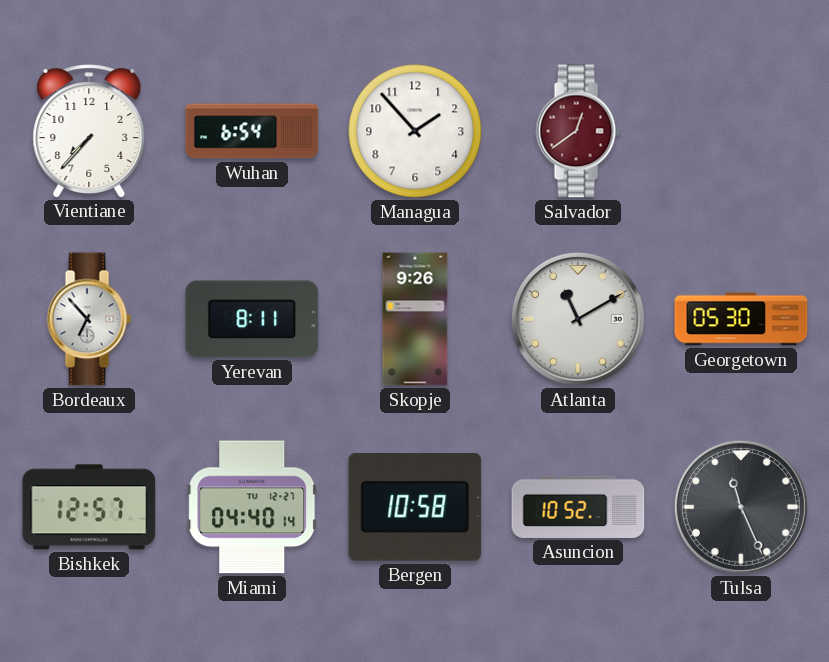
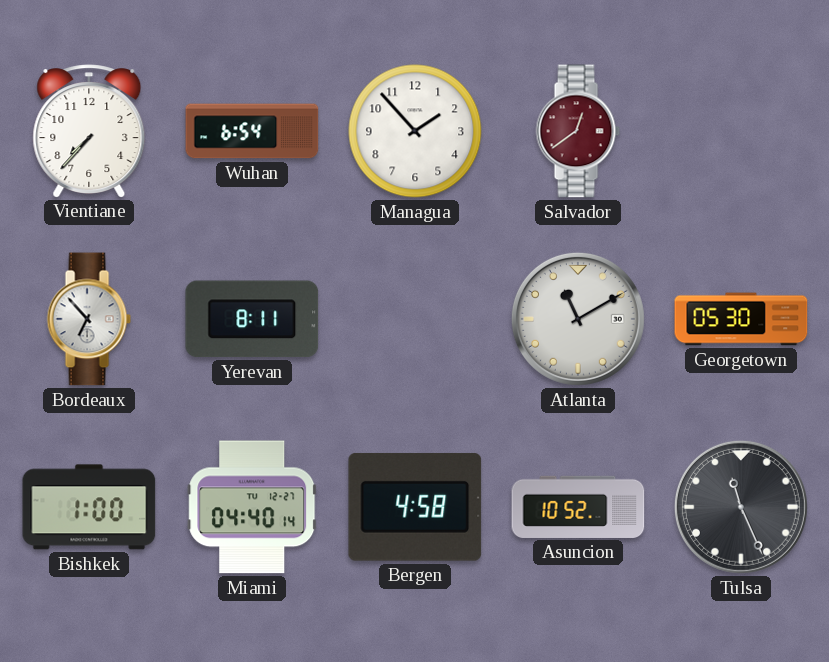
Skopje: 9:26 -> none (415, 319)
Bishkek: 12:57 -> 1:00 (89, 507)
Bergen: 10:58 -> 4:58 (415, 507)
